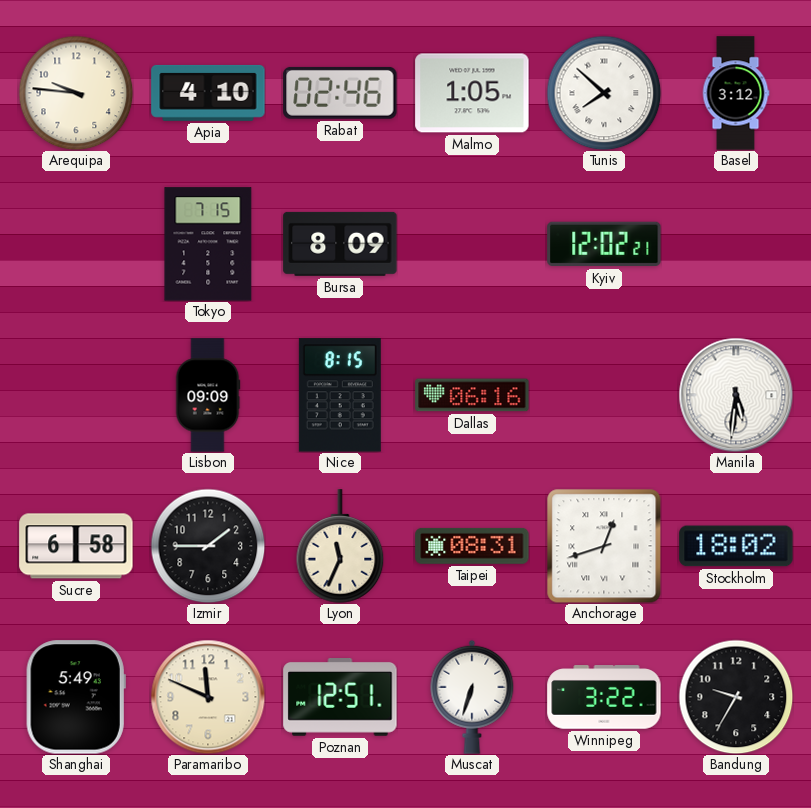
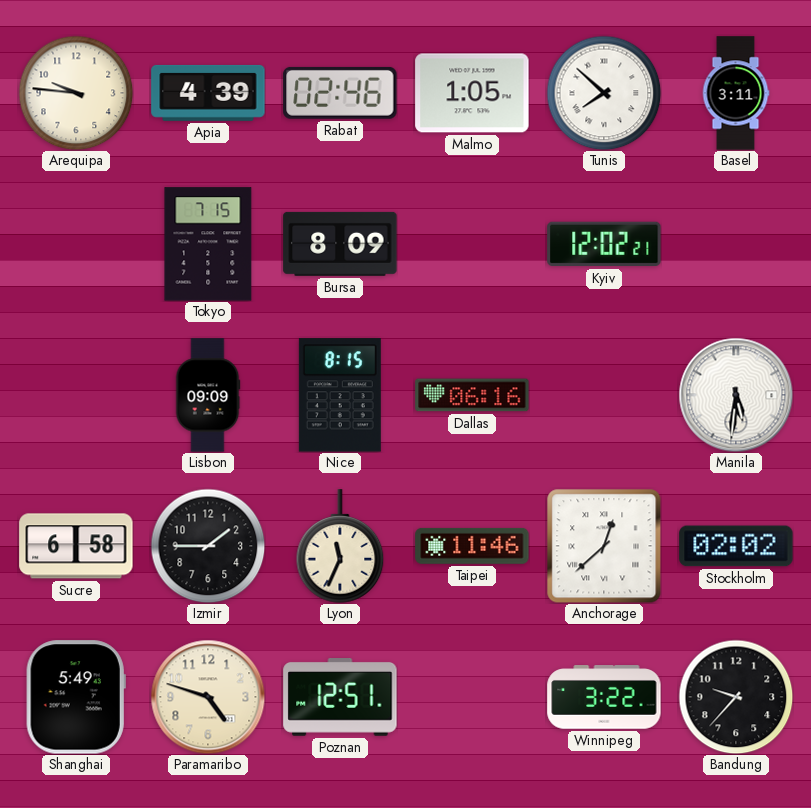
Apia: 4:10 -> 4:39 (208, 93)
Basel: 3:12 -> 3:11 (736, 93)
Taipei: 08:31 -> 11:46 (472, 546)
Anchorage: 12:42 -> 12:38 (604, 546)
Stockholm: 18:02 -> 02:02 (736, 546)
Paramaribo: 11:49 -> 4:48 (208, 697)
Muscat: 6:33 -> none (472, 697)
Bandung: 9:35 -> 9:37 (736, 697)
